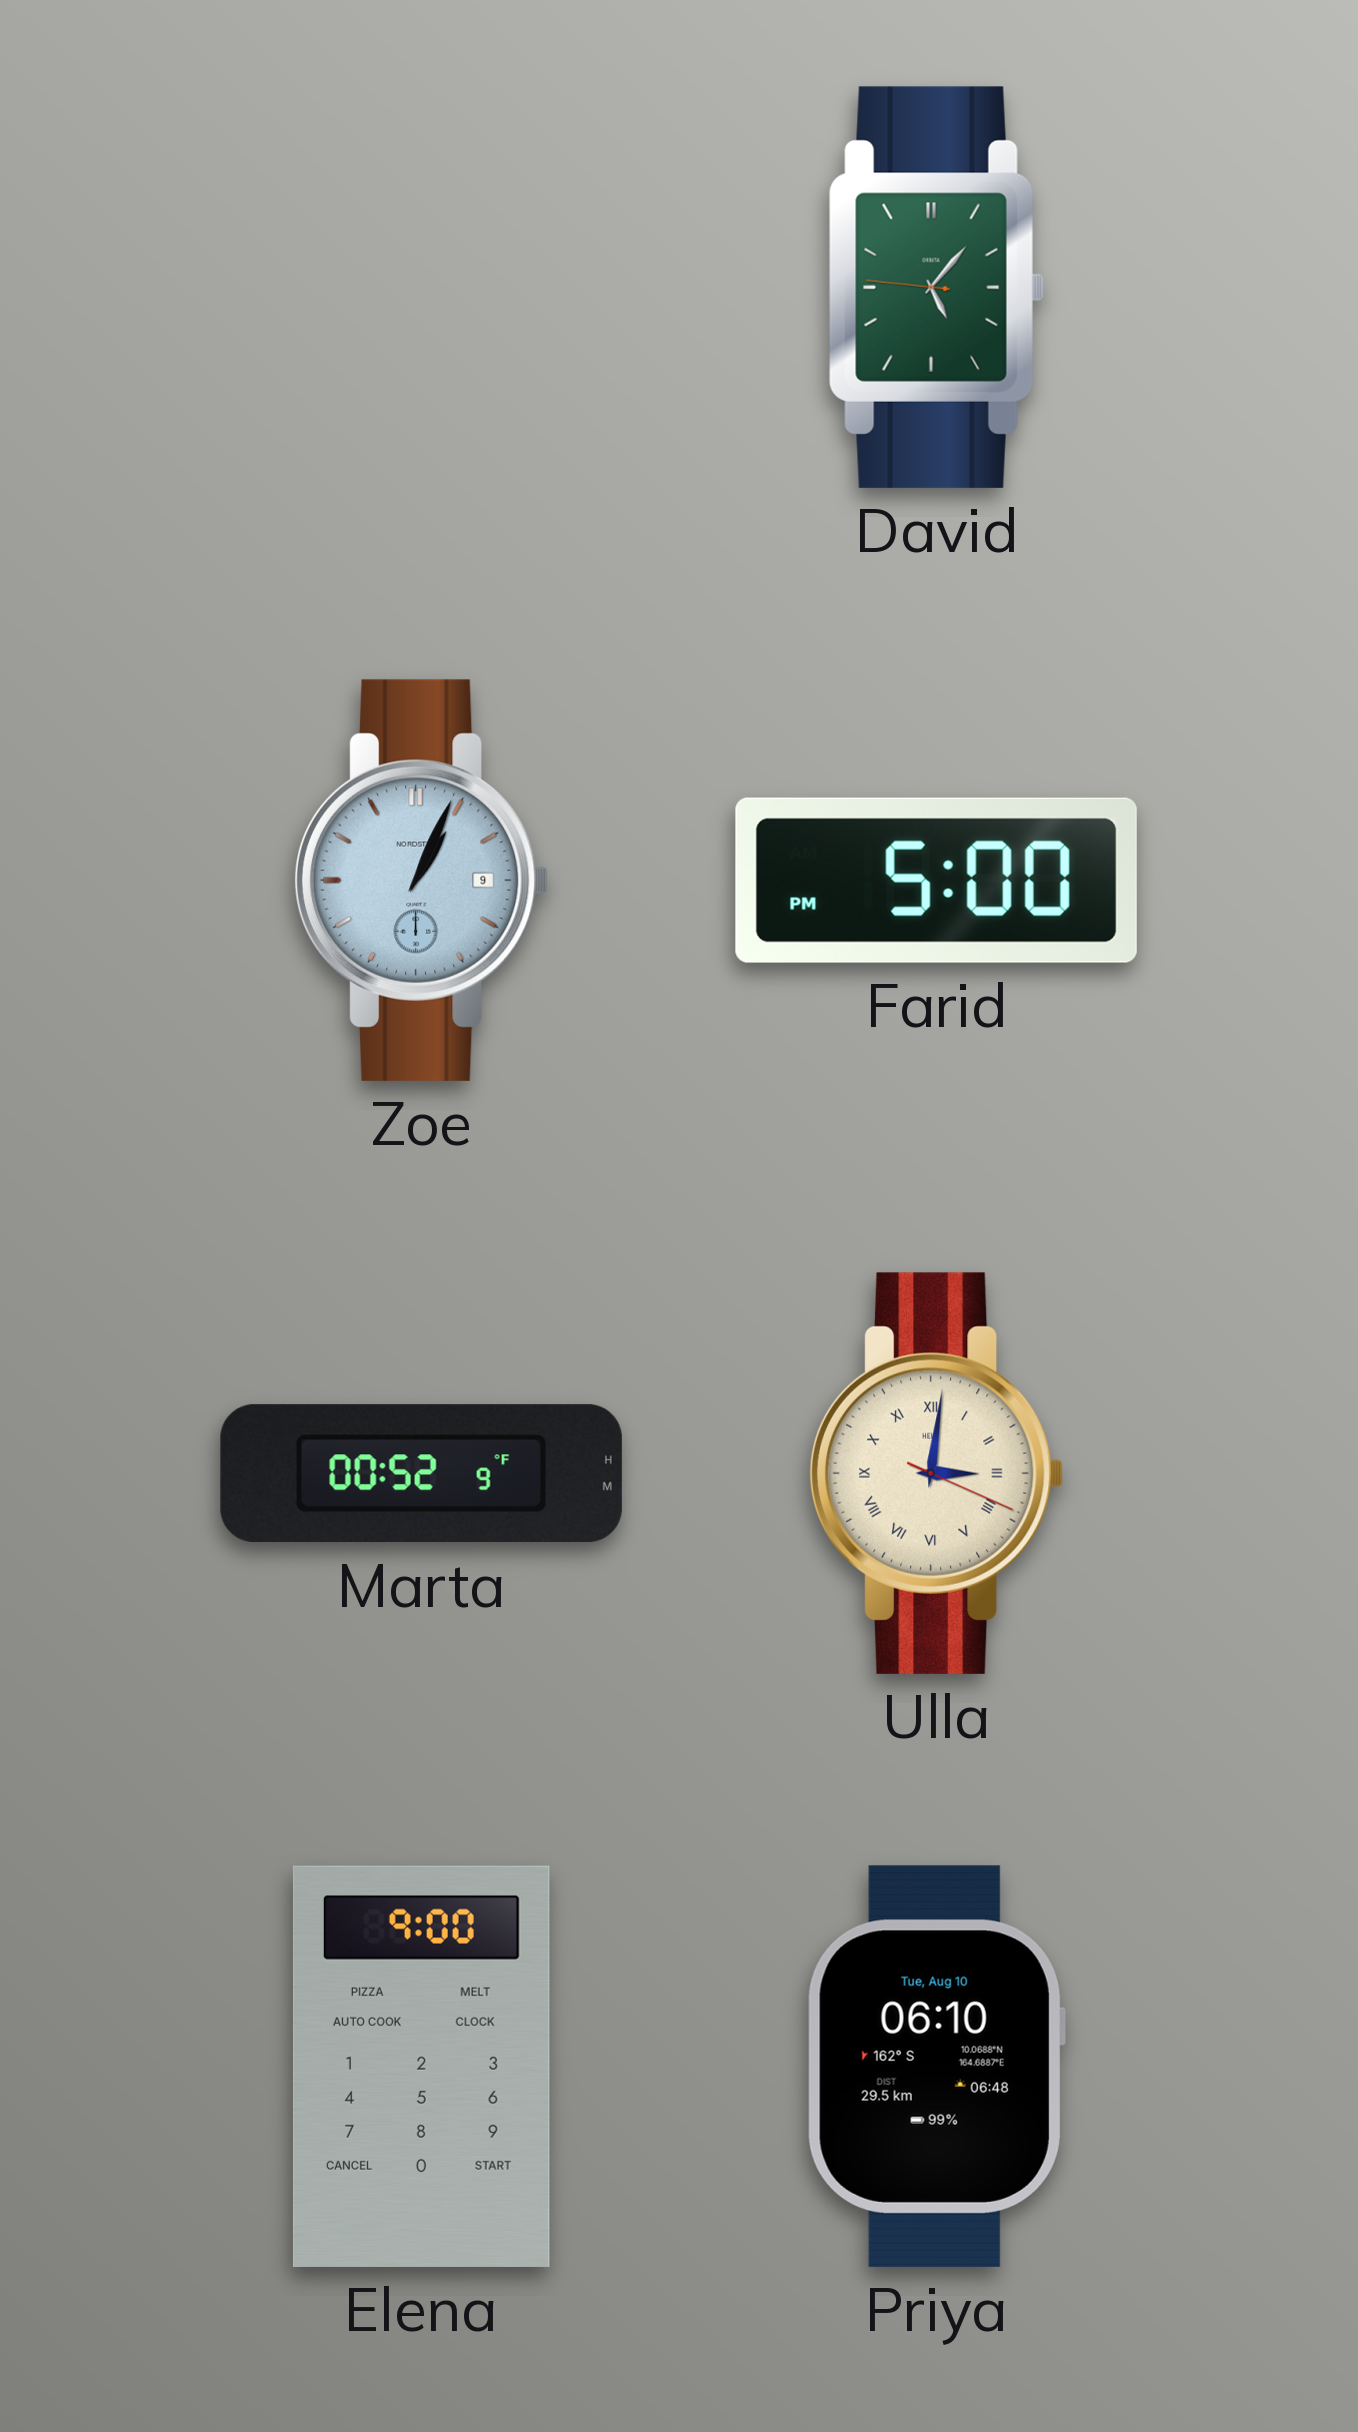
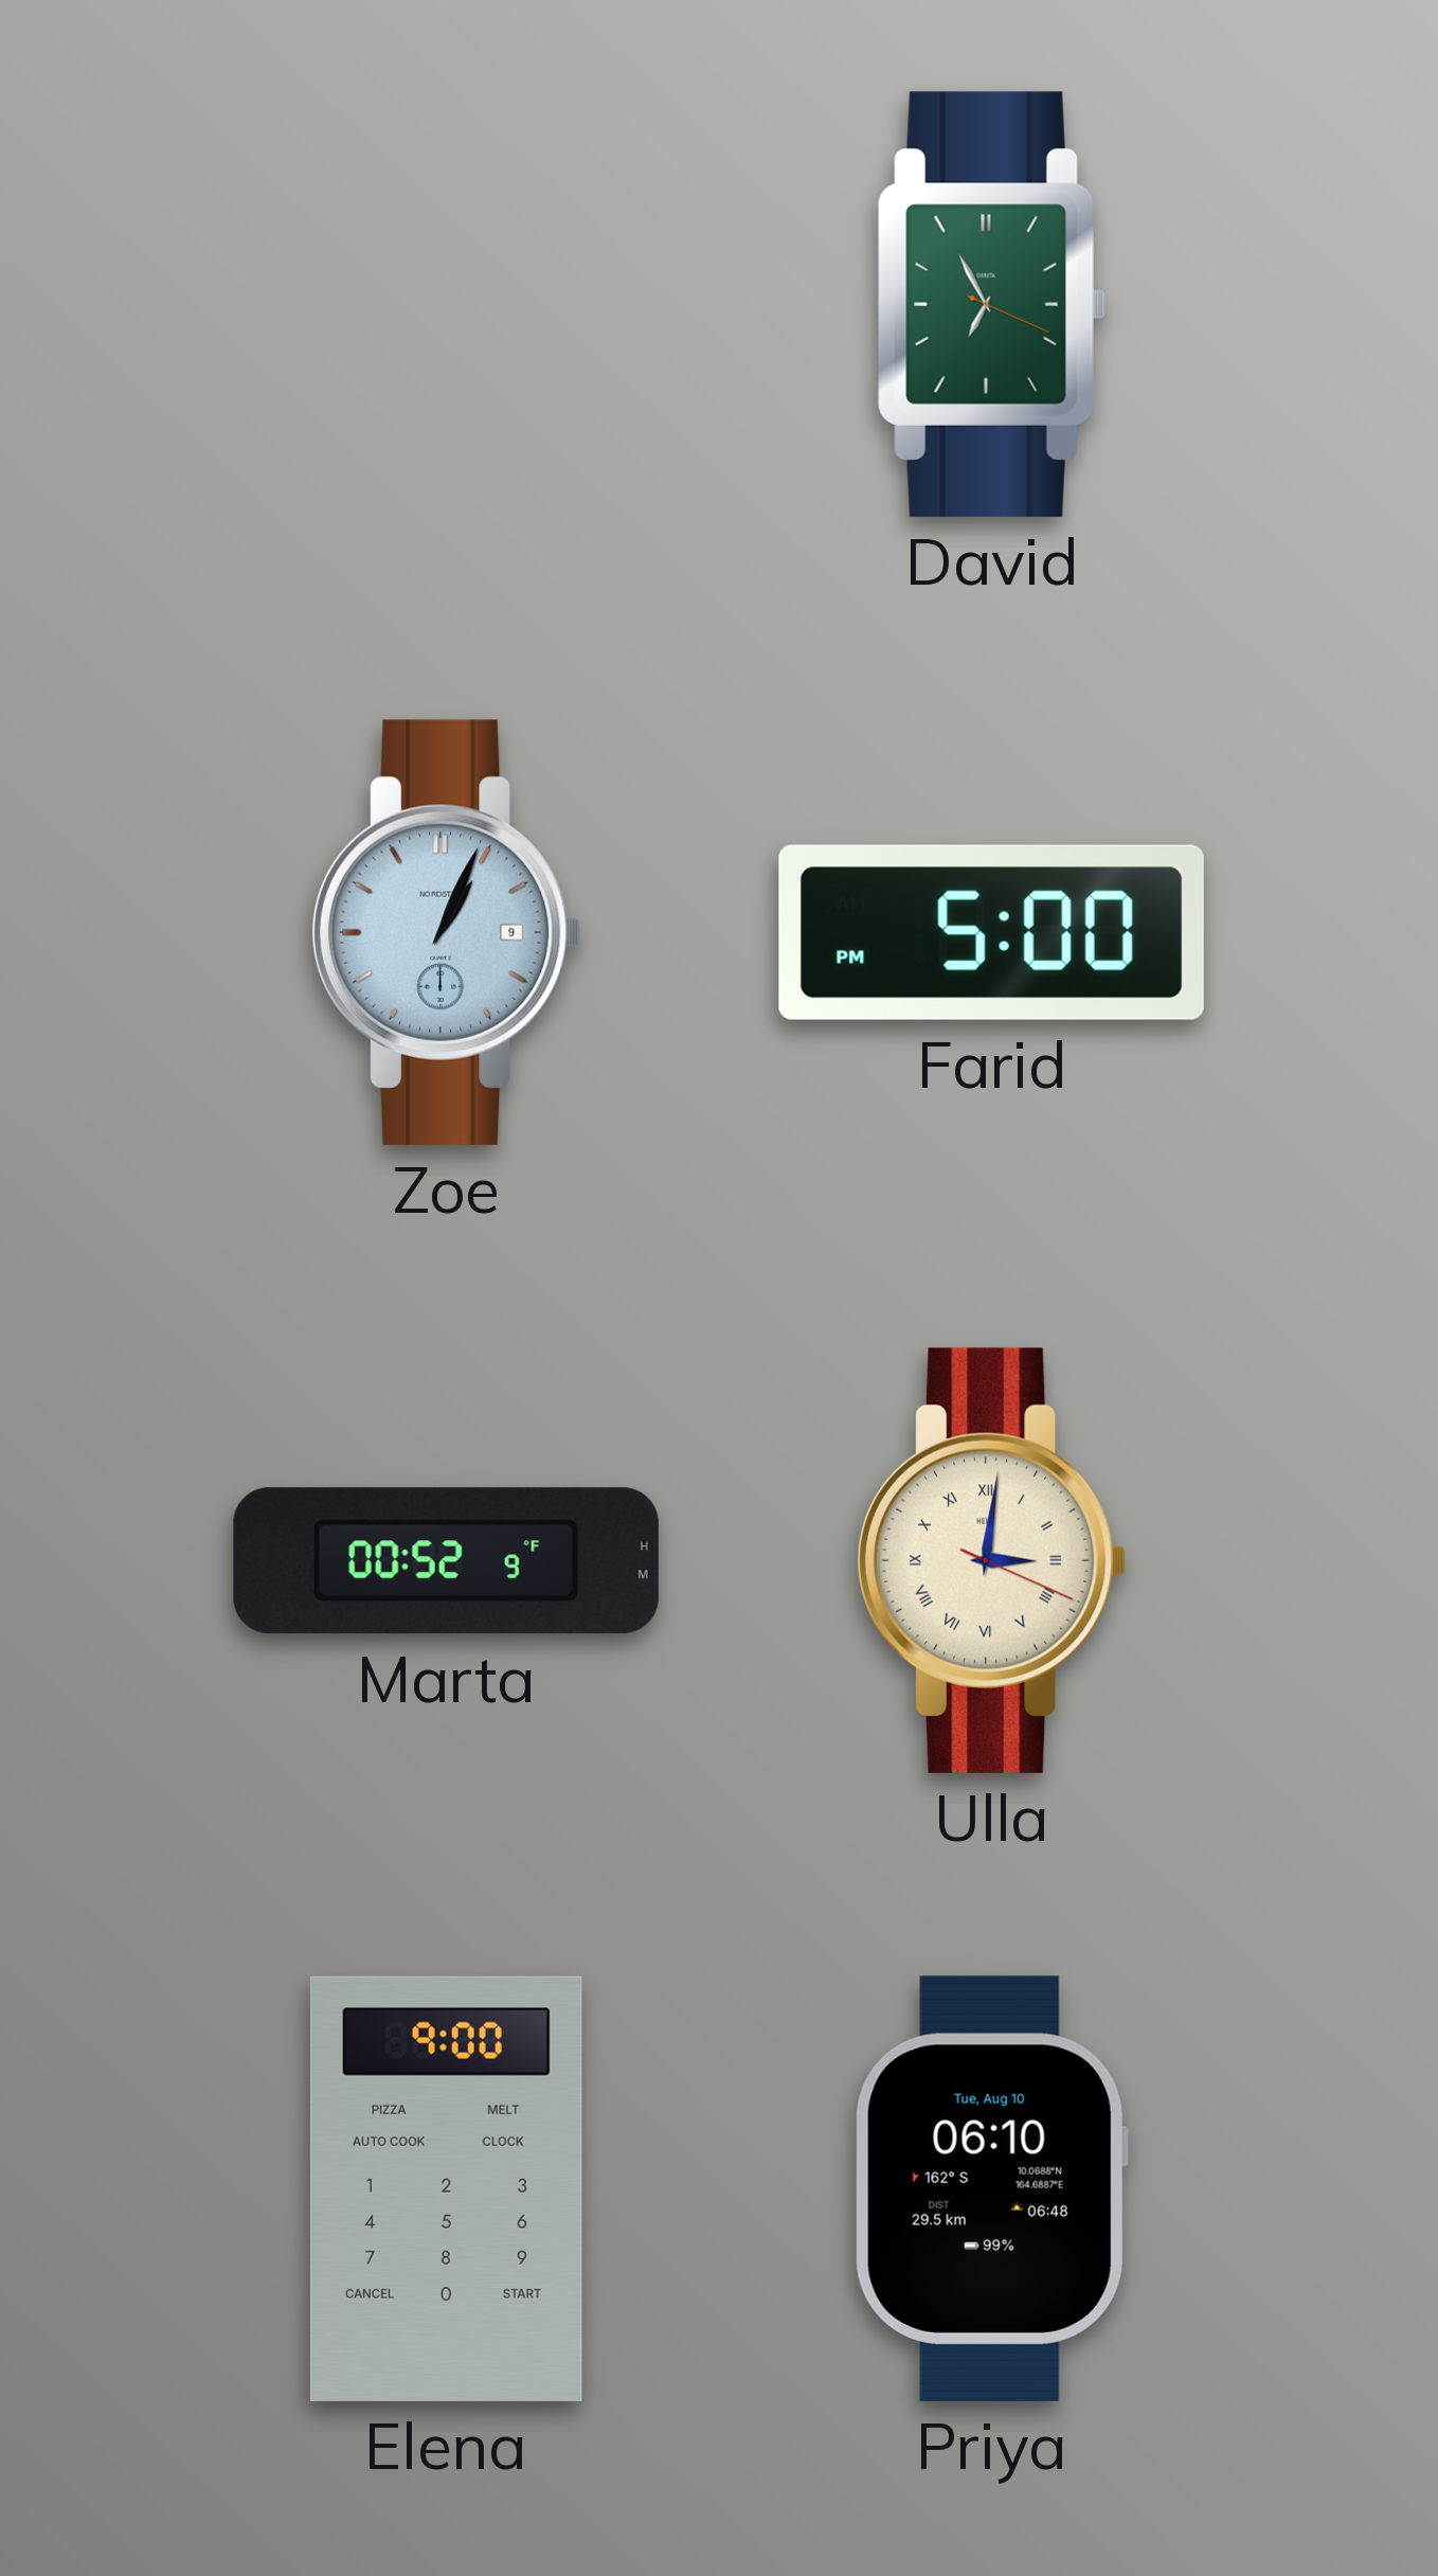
David: 5:06 -> 6:55 (991, 304)
